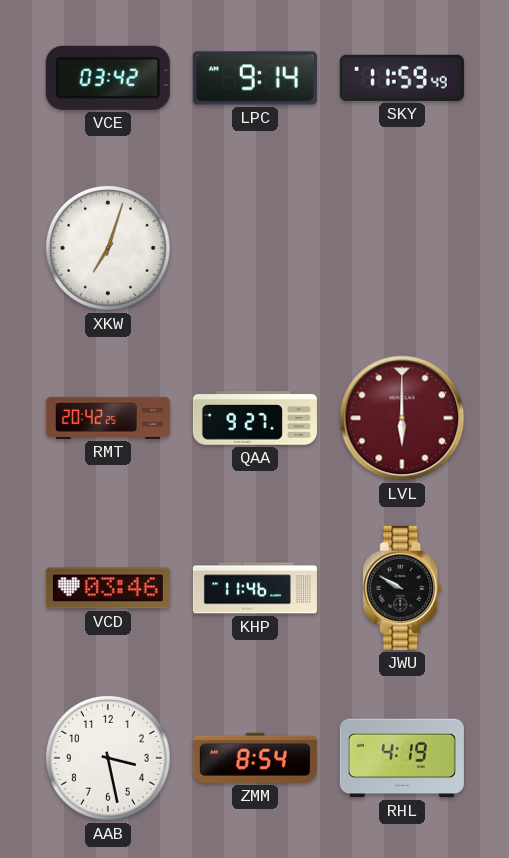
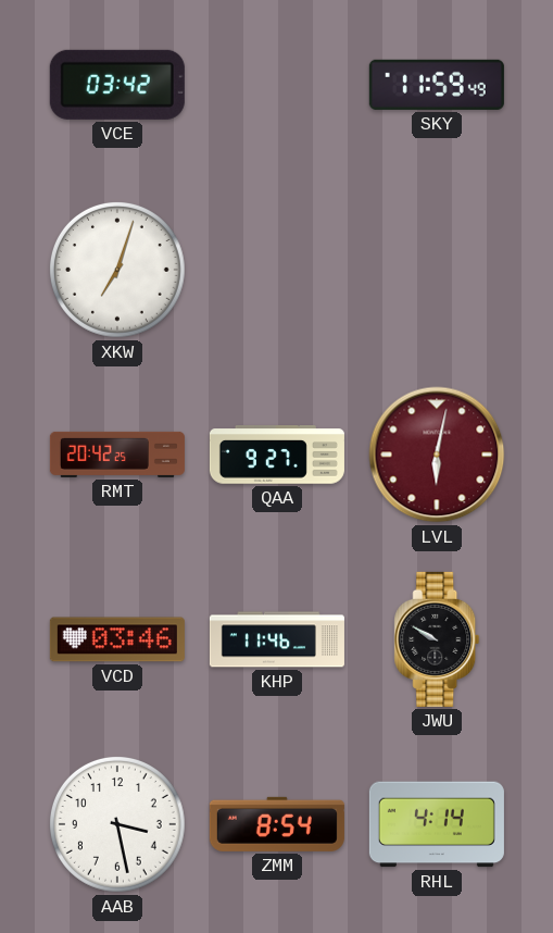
LPC: 9:14 -> none (255, 78)
LVL: 6:00 -> 6:02 (437, 455)
RHL: 4:19 -> 4:14 (437, 824)
